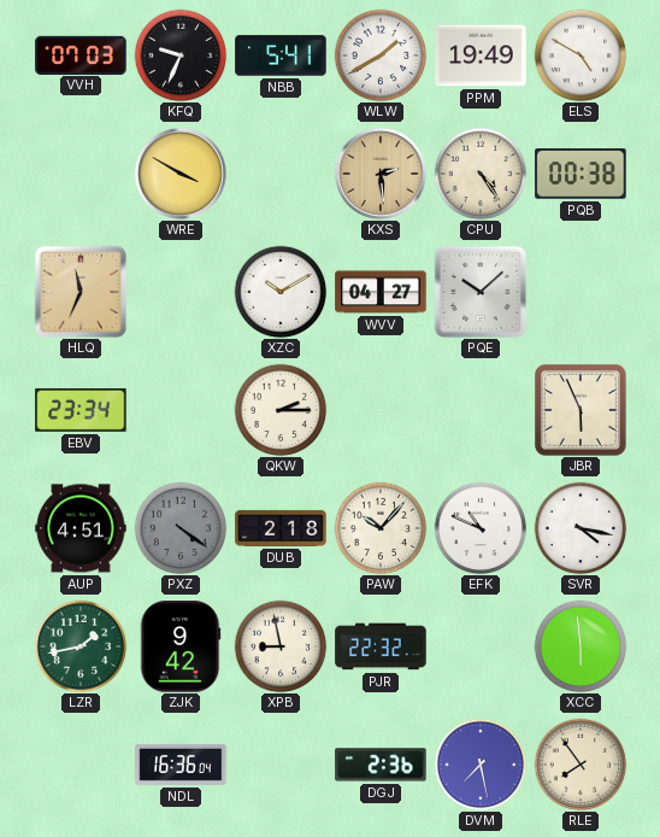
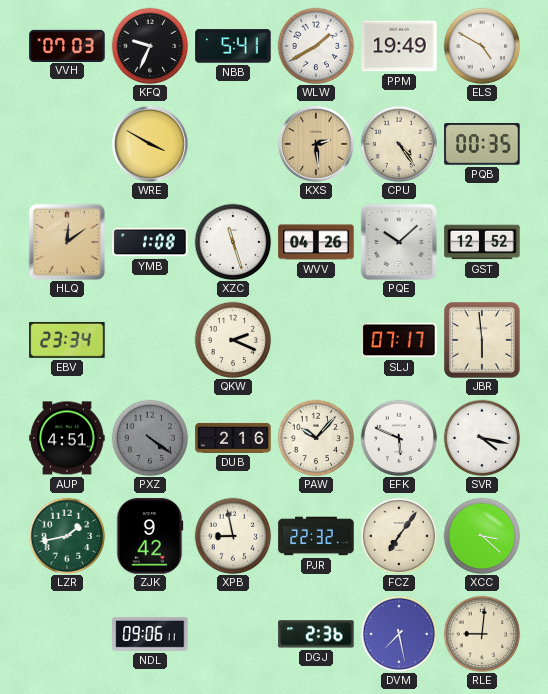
PQB: 00:38 -> 00:35 (482, 144)
HLQ: 11:34 -> 12:09 (67, 242)
YMB: none -> 1:08 (150, 242)
XZC: 10:10 -> 11:27 (233, 242)
WVV: 04:27 -> 04:26 (316, 242)
GST: none -> 12:52 (482, 242)
QKW: 2:15 -> 2:19 (233, 340)
SLJ: none -> 07:17 (399, 340)
JBR: 5:56 -> 5:59 (483, 341)
DUB: 2:18 -> 2:16 (233, 438)
EFK: 10:49 -> 5:49 (399, 438)
FCZ: none -> 7:06 (399, 536)
XCC: 5:59 -> 3:22 (482, 536)
NDL: 16:36 -> 09:06 (150, 634)
RLE: 7:54 -> 9:01 (482, 634)
